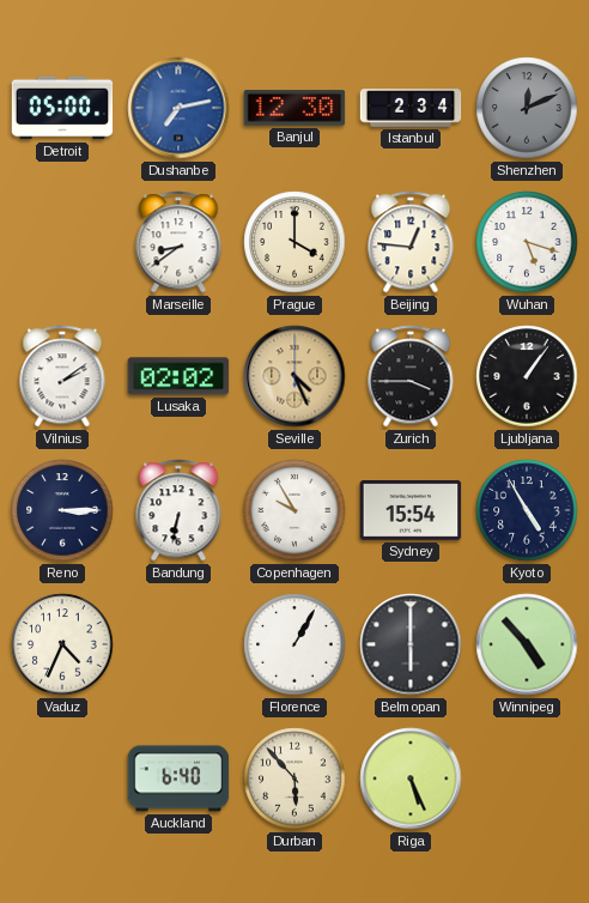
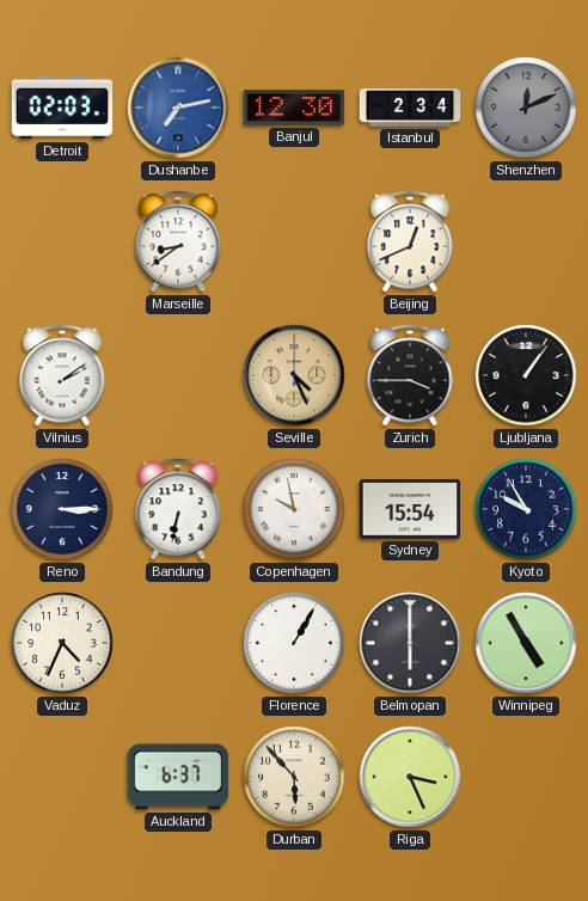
Detroit: 05:00 -> 02:03 (62, 108)
Prague: 4:00 -> none (294, 242)
Beijing: 12:46 -> 12:41 (410, 241)
Wuhan: 5:18 -> none (527, 242)
Lusaka: 02:02 -> none (178, 376)
Copenhagen: 9:55 -> 9:58 (294, 509)
Kyoto: 4:55 -> 9:55 (526, 509)
Winnipeg: 4:53 -> 4:55 (526, 643)
Auckland: 6:40 -> 6:37 (178, 777)
Riga: 5:26 -> 3:26 (410, 777)
